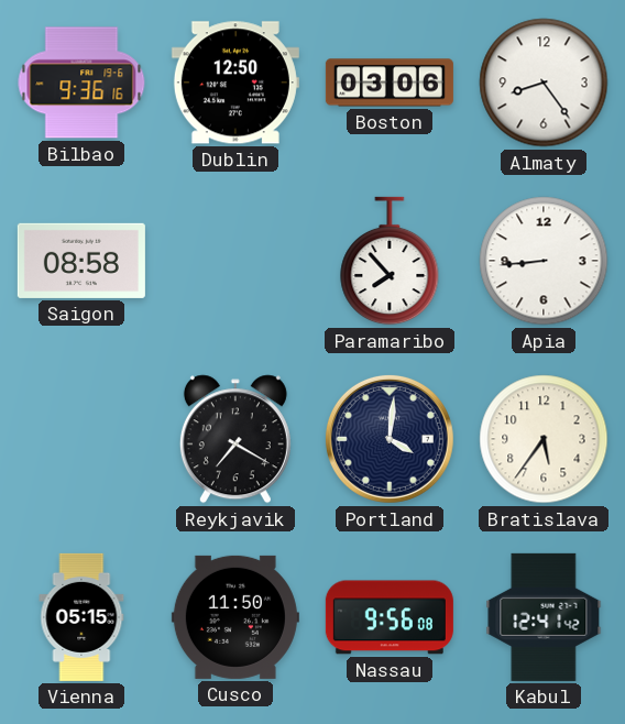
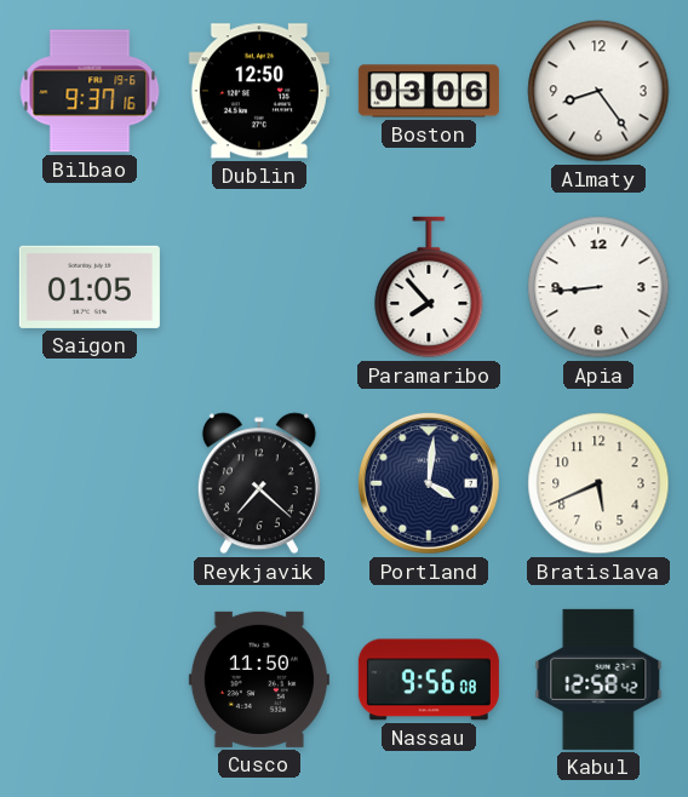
Bilbao: 9:36 -> 9:37 (90, 91)
Saigon: 08:58 -> 01:05 (90, 287)
Reykjavik: 7:20 -> 7:22 (259, 483)
Bratislava: 5:36 -> 5:41 (598, 483)
Vienna: 05:15 -> none (81, 617)
Kabul: 12:41 -> 12:58 (598, 680)
